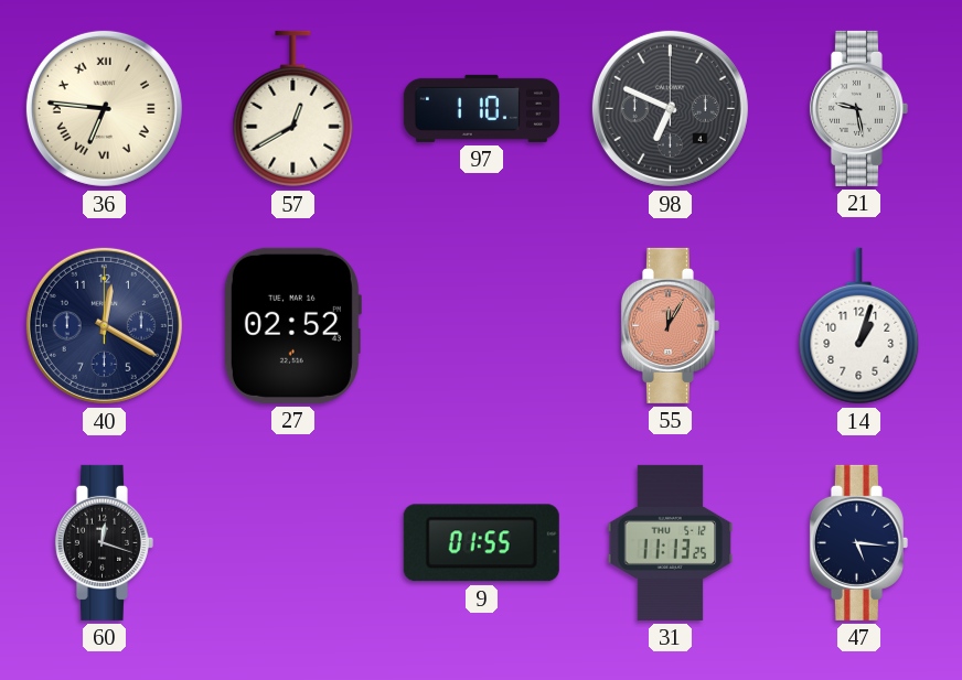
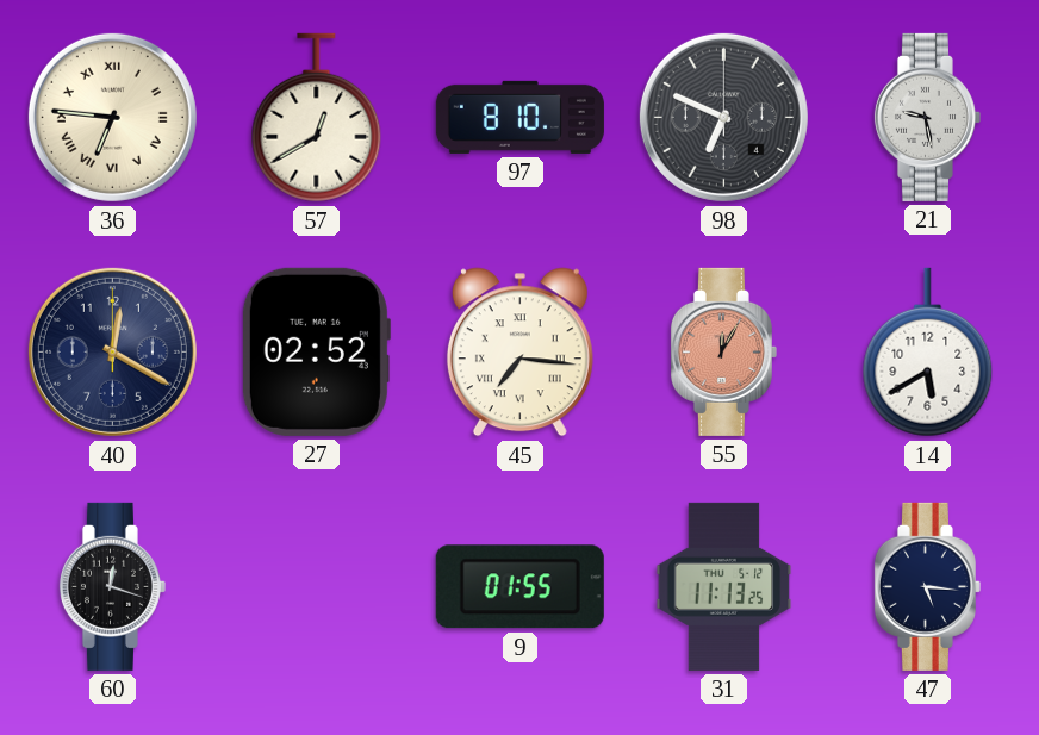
97: 1:10 -> 8:10 (519, 117)
45: none -> 7:16 (519, 353)
14: 1:03 -> 5:40 (928, 353)
